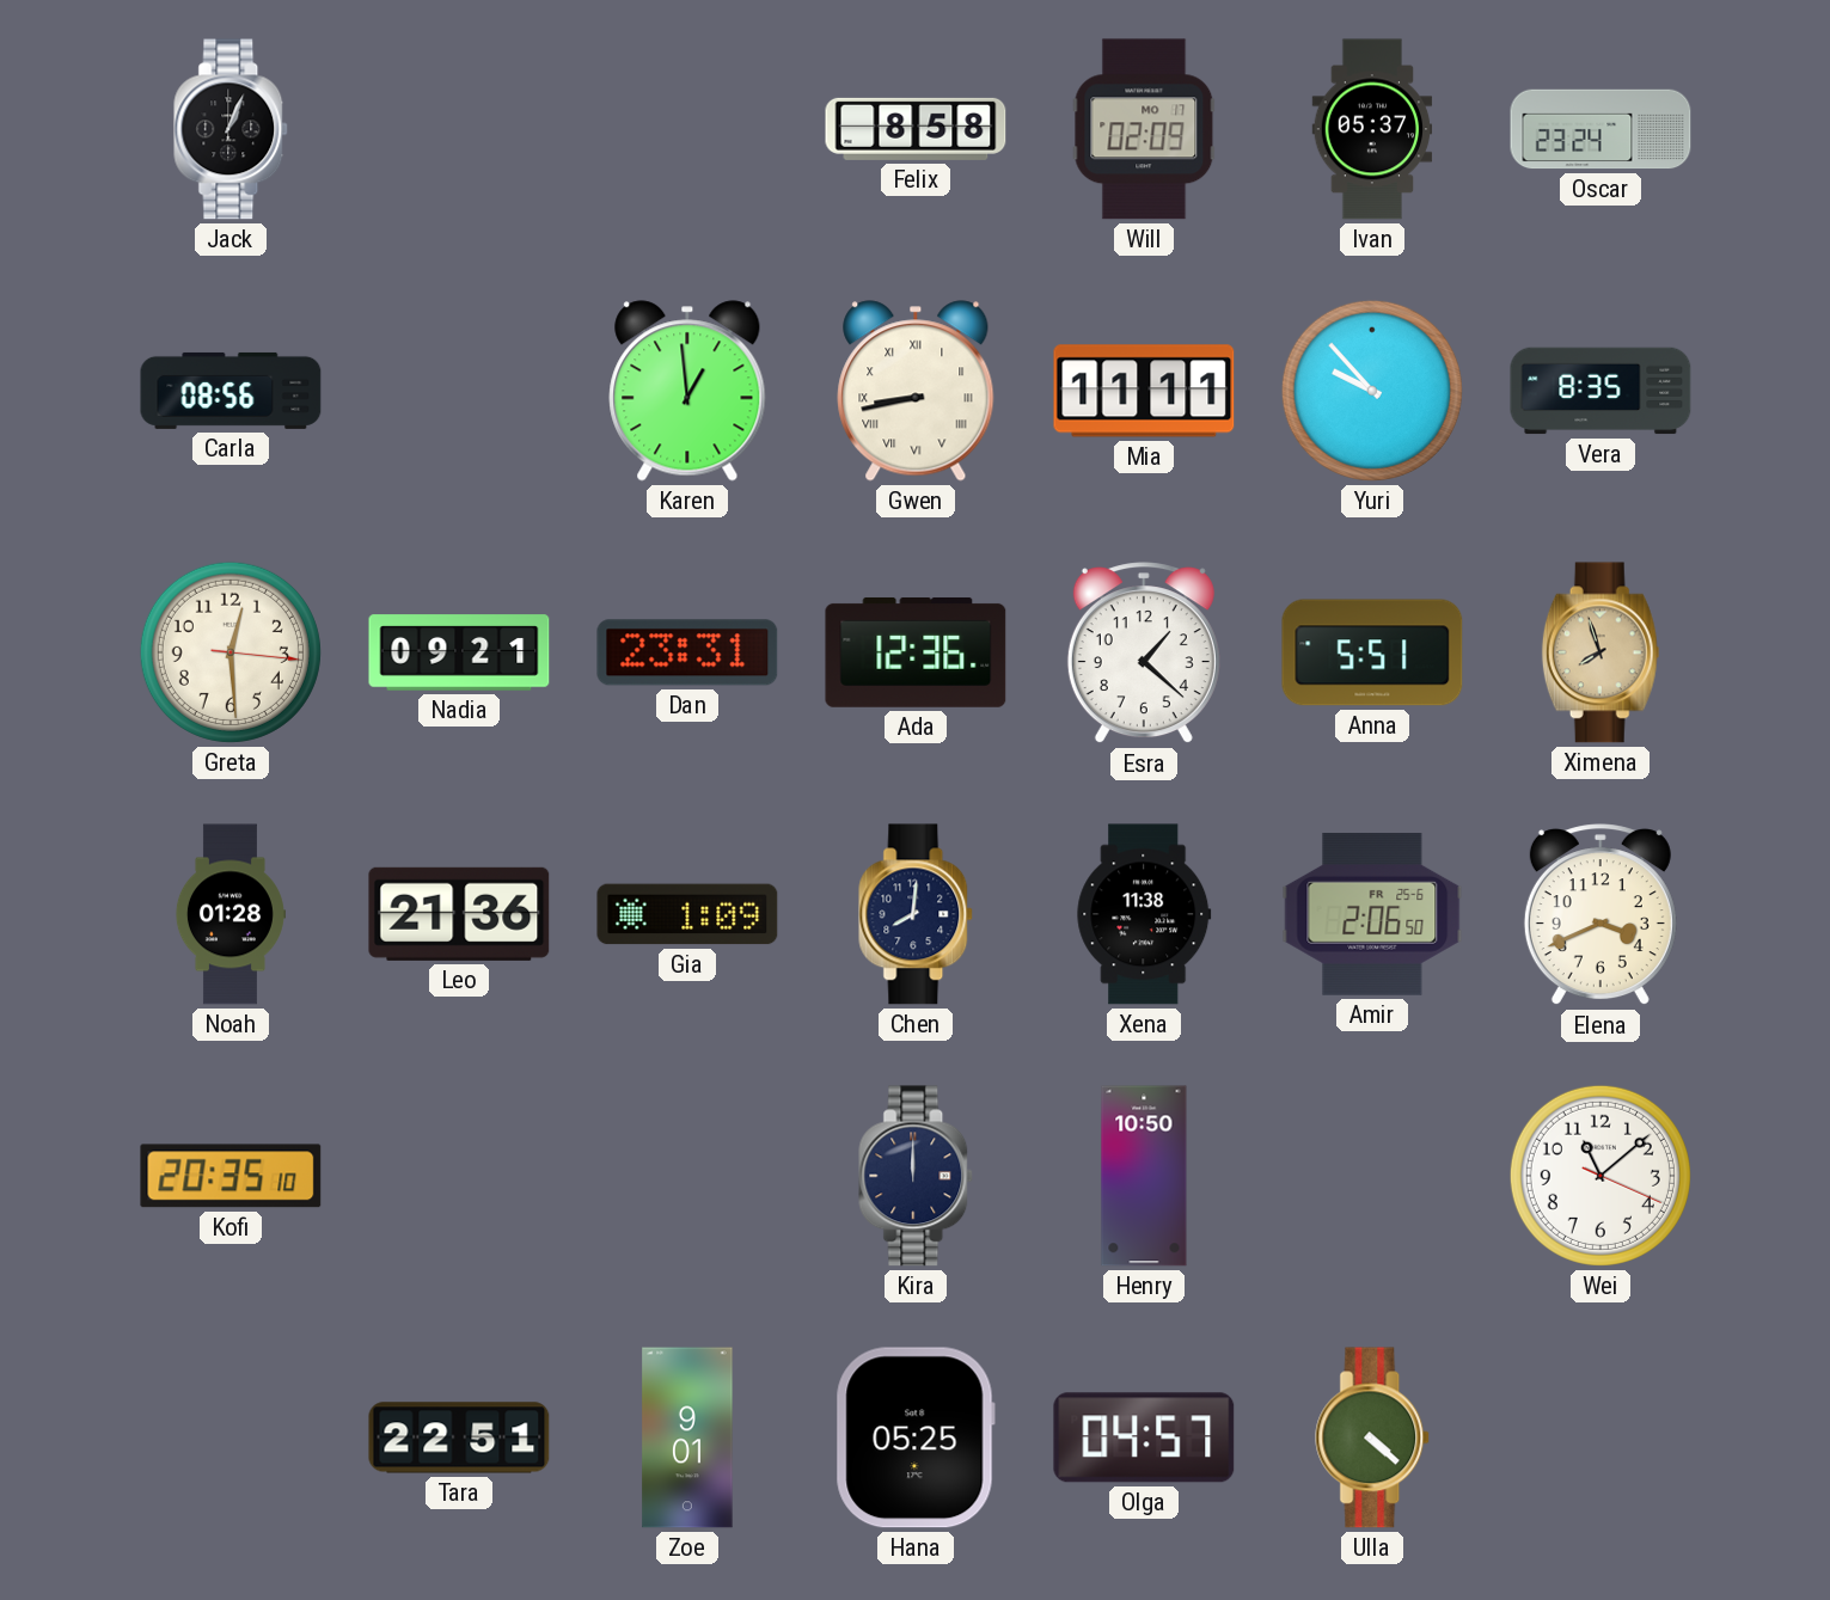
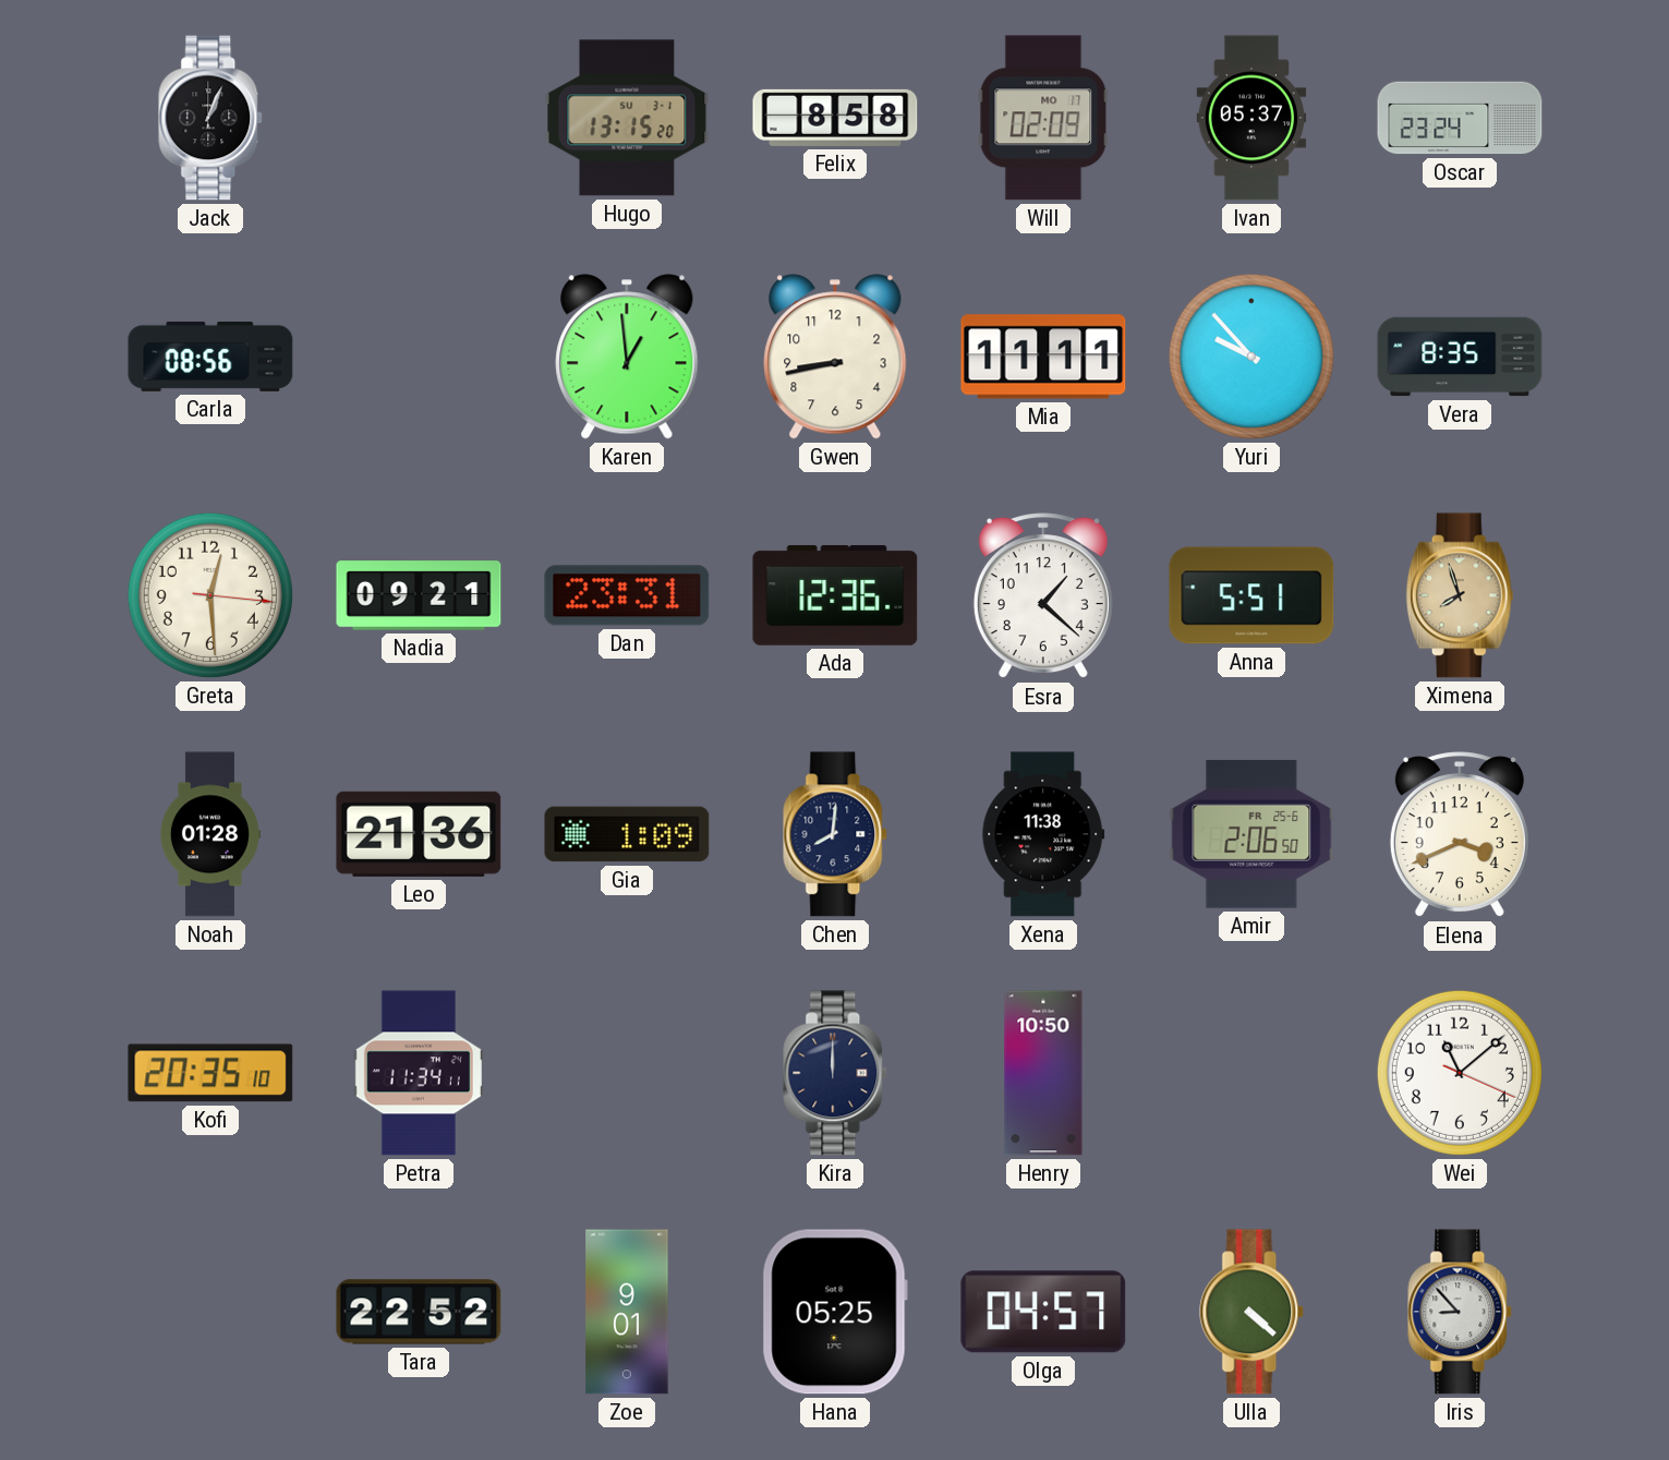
Hugo: none -> 13:15 (627, 118)
Gwen numerals: Roman -> Arabic (835, 357)
Petra: none -> 11:34 (419, 1073)
Tara: 22:51 -> 22:52 (419, 1312)
Iris: none -> 8:53 (1461, 1312)
